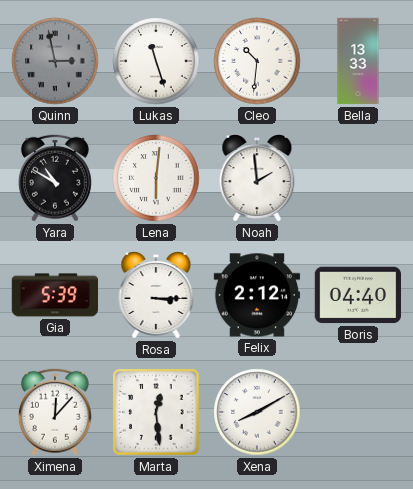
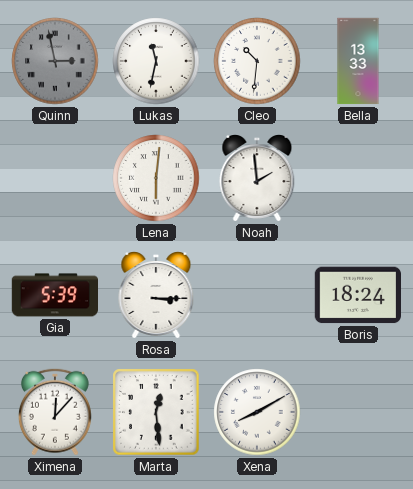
Lukas: 11:27 -> 11:32 (156, 61)
Yara: 10:50 -> none (55, 178)
Felix: 2:12 -> none (257, 295)
Boris: 04:40 -> 18:24 (357, 295)
